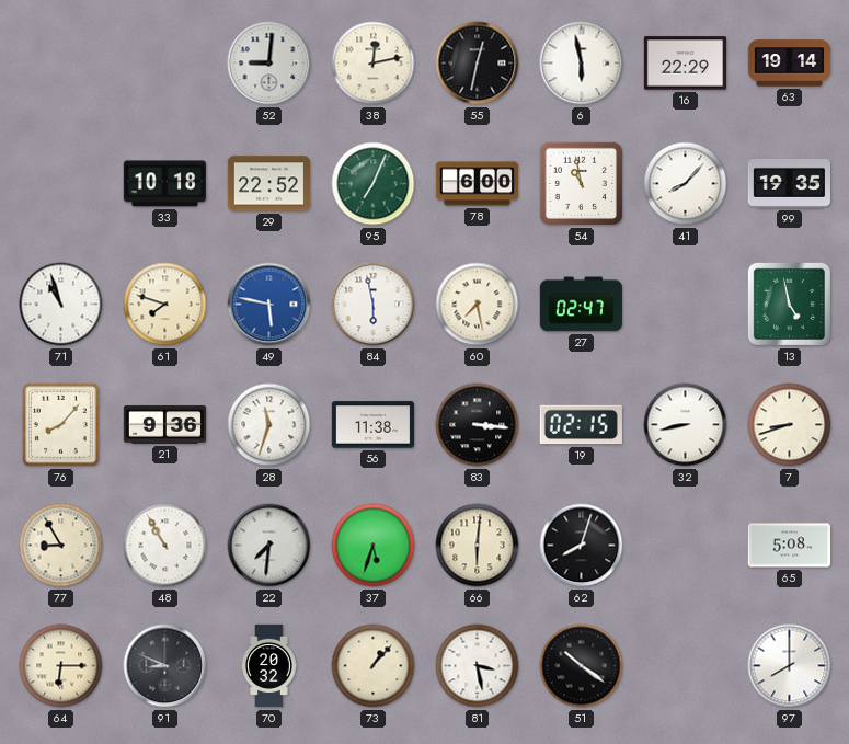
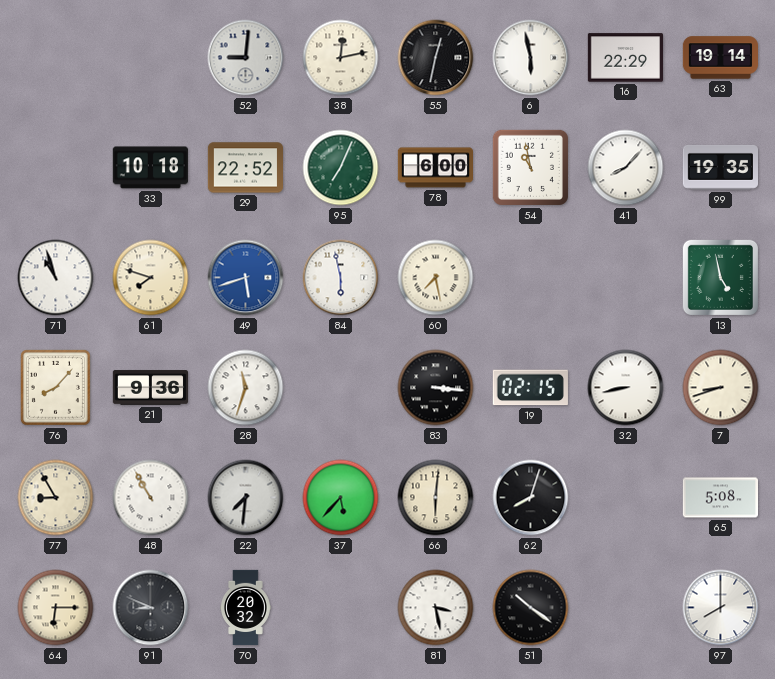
49: 5:47 -> 5:42 (246, 278)
27: 02:47 -> none (581, 305)
56: 11:38 -> none (372, 425)
37: 5:33 -> 5:37 (341, 498)
73: 1:07 -> none (374, 666)
